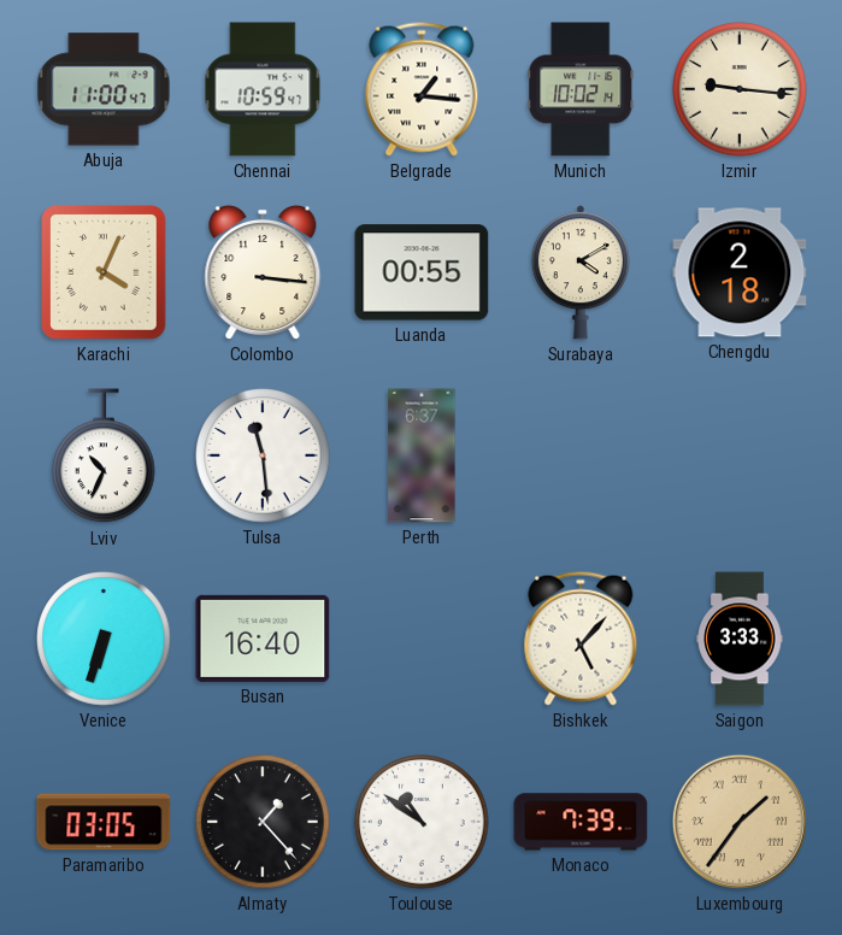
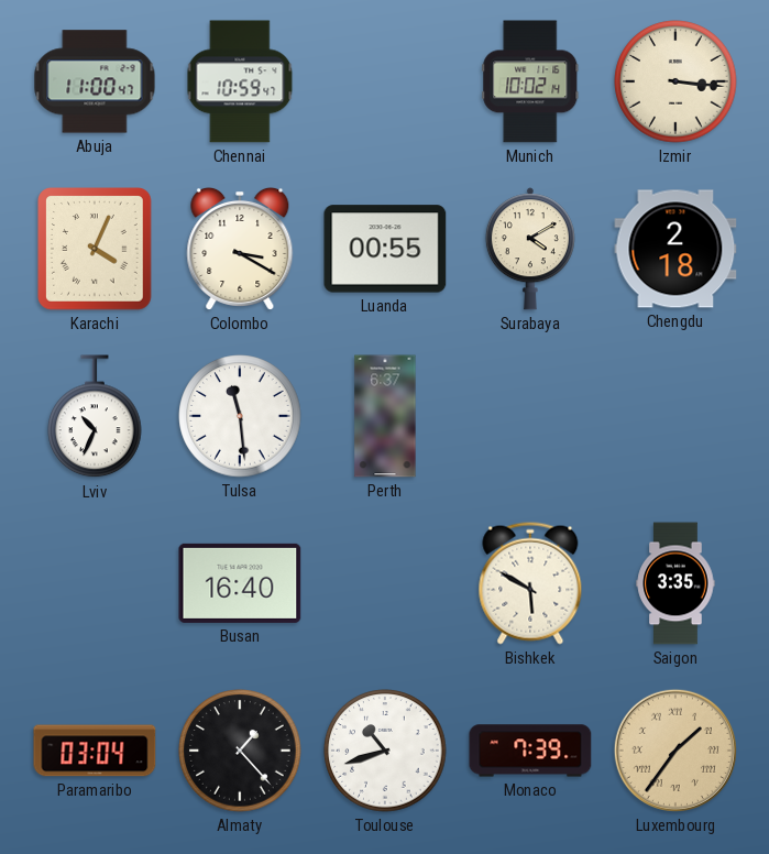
Belgrade: 1:16 -> none (422, 89)
Izmir: 9:16 -> 3:16 (675, 81)
Colombo: 3:16 -> 3:20 (240, 249)
Venice: 6:33 -> none (104, 639)
Bishkek: 5:07 -> 5:50 (530, 583)
Saigon: 3:33 -> 3:35 (675, 583)
Paramaribo: 03:05 -> 03:04 (95, 751)
Toulouse: 10:51 -> 10:42 (385, 751)
